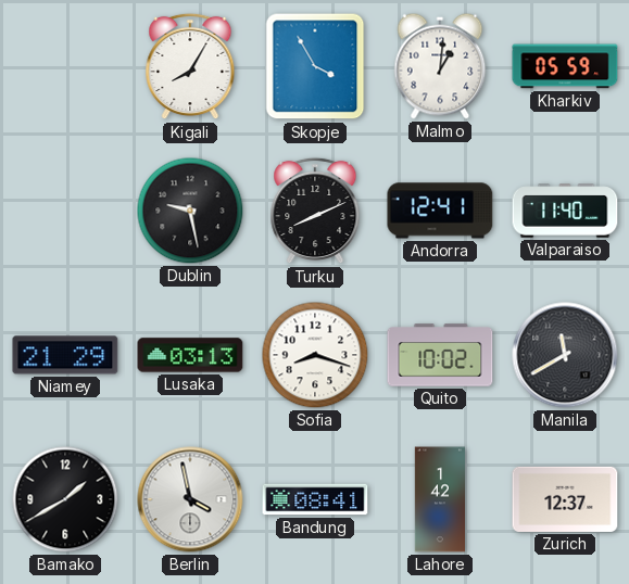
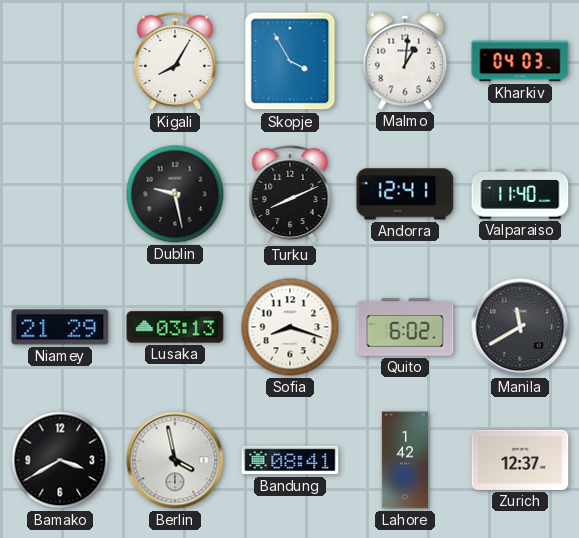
Kharkiv: 05:59 -> 04:03 (520, 61)
Quito: 10:02 -> 6:02 (405, 327)
Bamako: 1:40 -> 3:40 (60, 460)
